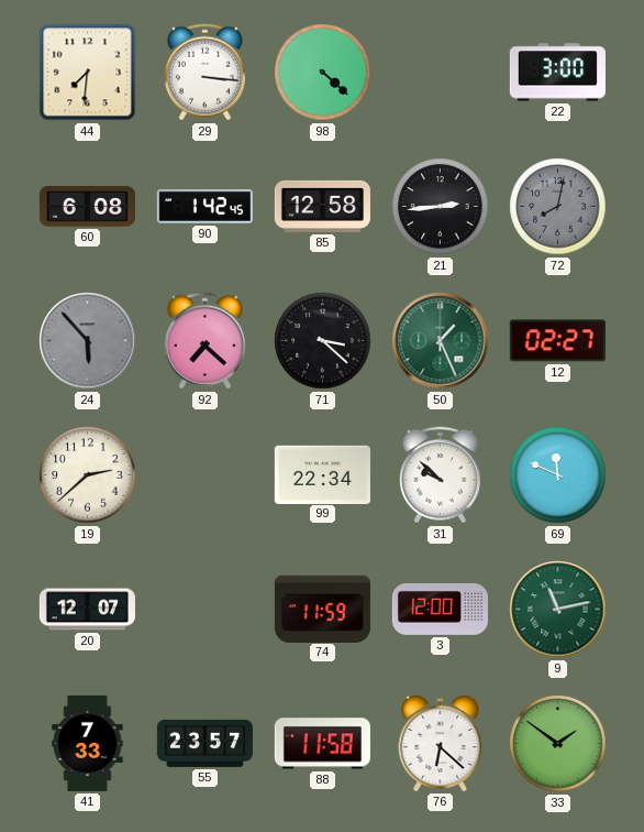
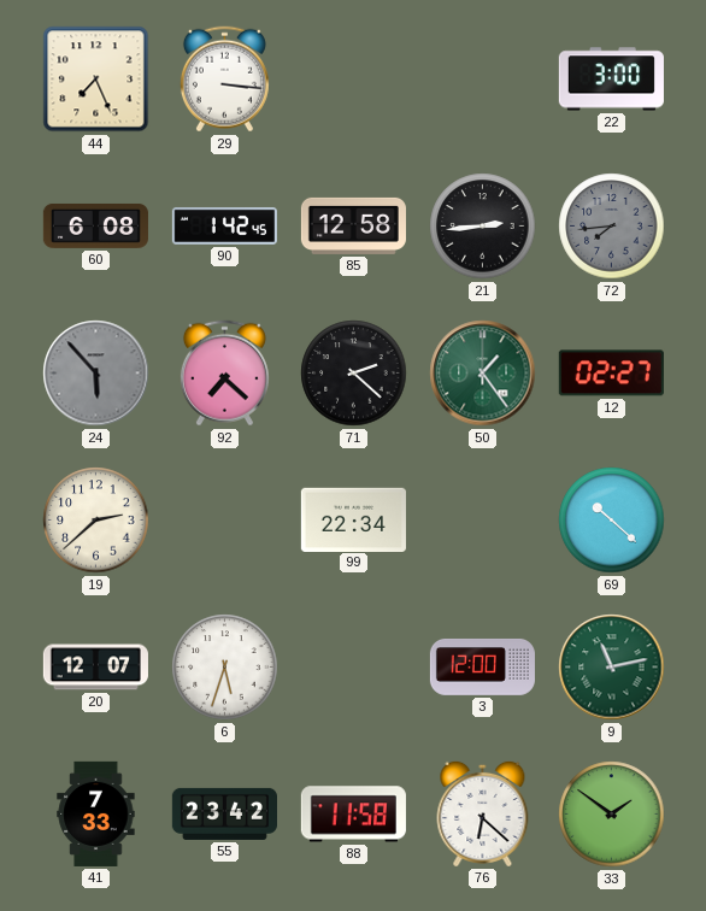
44: 7:31 -> 7:26 (96, 80)
98: 4:22 -> none (323, 73)
72: 8:02 -> 7:44 (612, 227)
71: 3:22 -> 2:22 (354, 374)
50: 1:26 -> 1:24 (483, 374)
31: 9:52 -> none (440, 475)
69: 11:49 -> 10:22 (612, 521)
6: none -> 5:33 (225, 668)
74: 11:59 -> none (322, 609)
55: 23:57 -> 23:42 (224, 813)
